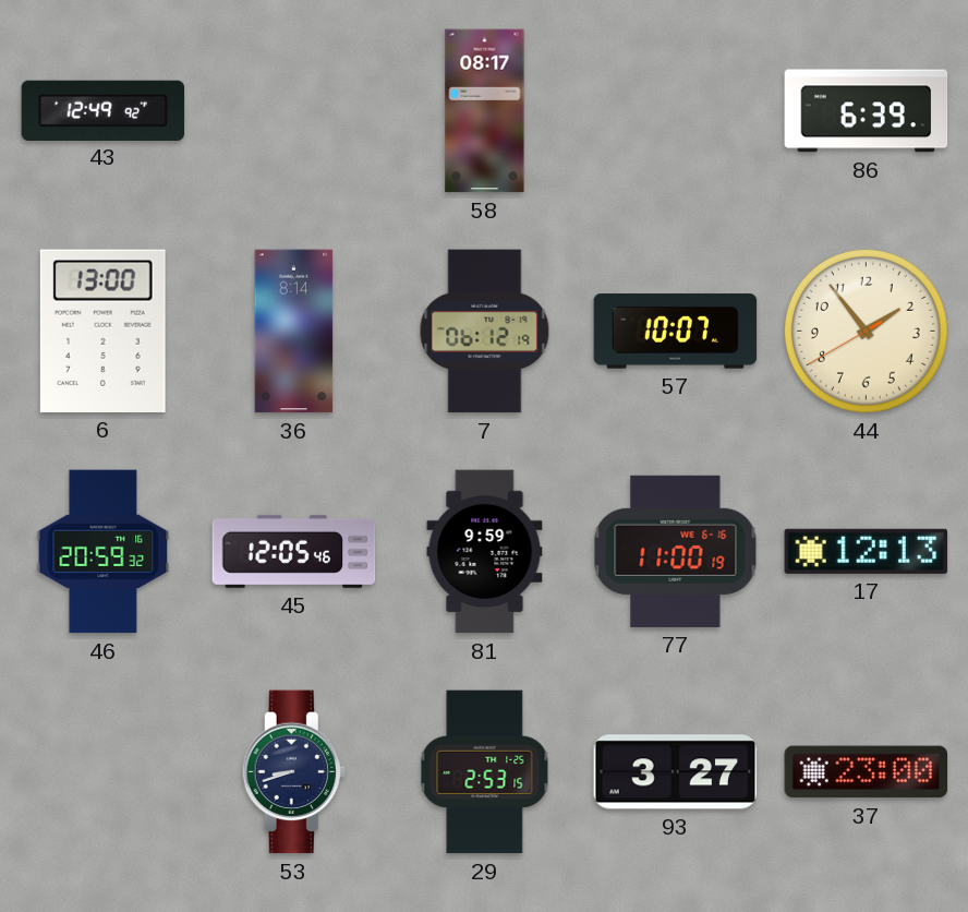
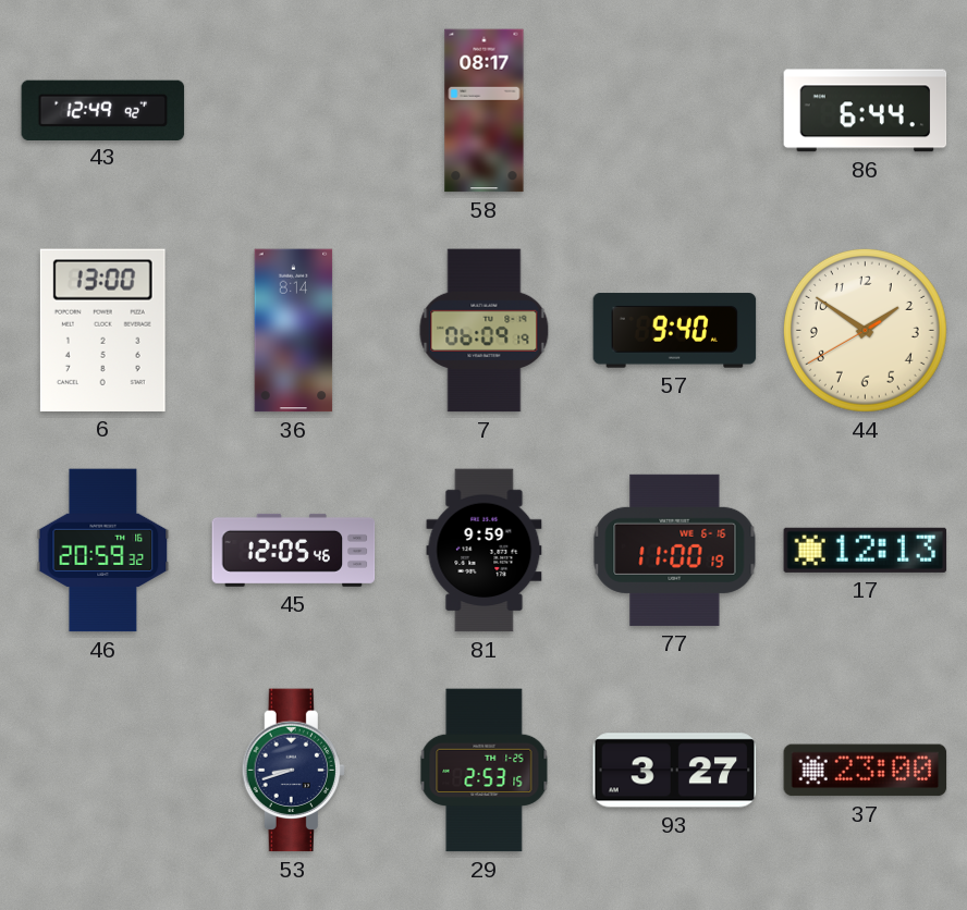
86: 6:39 -> 6:44 (866, 111)
7: 06:12 -> 06:09 (485, 331)
57: 10:07 -> 9:40 (675, 331)
44: 1:53 -> 1:50 (865, 330)
